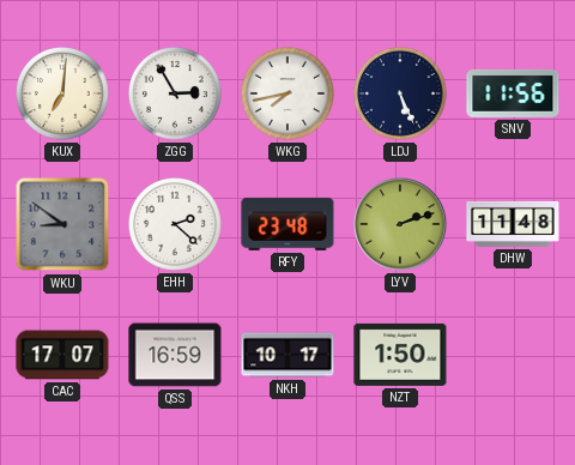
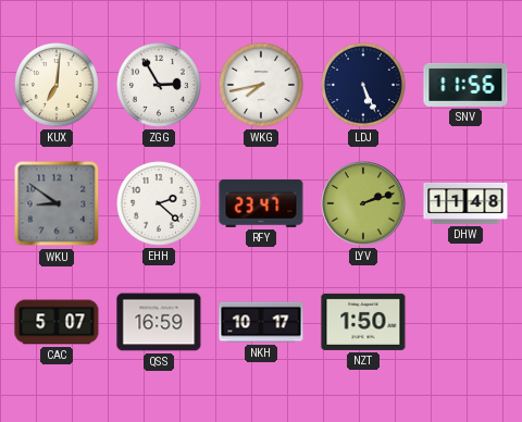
RFY: 23:48 -> 23:47 (261, 203)
CAC: 17:07 -> 5:07 (57, 322)
